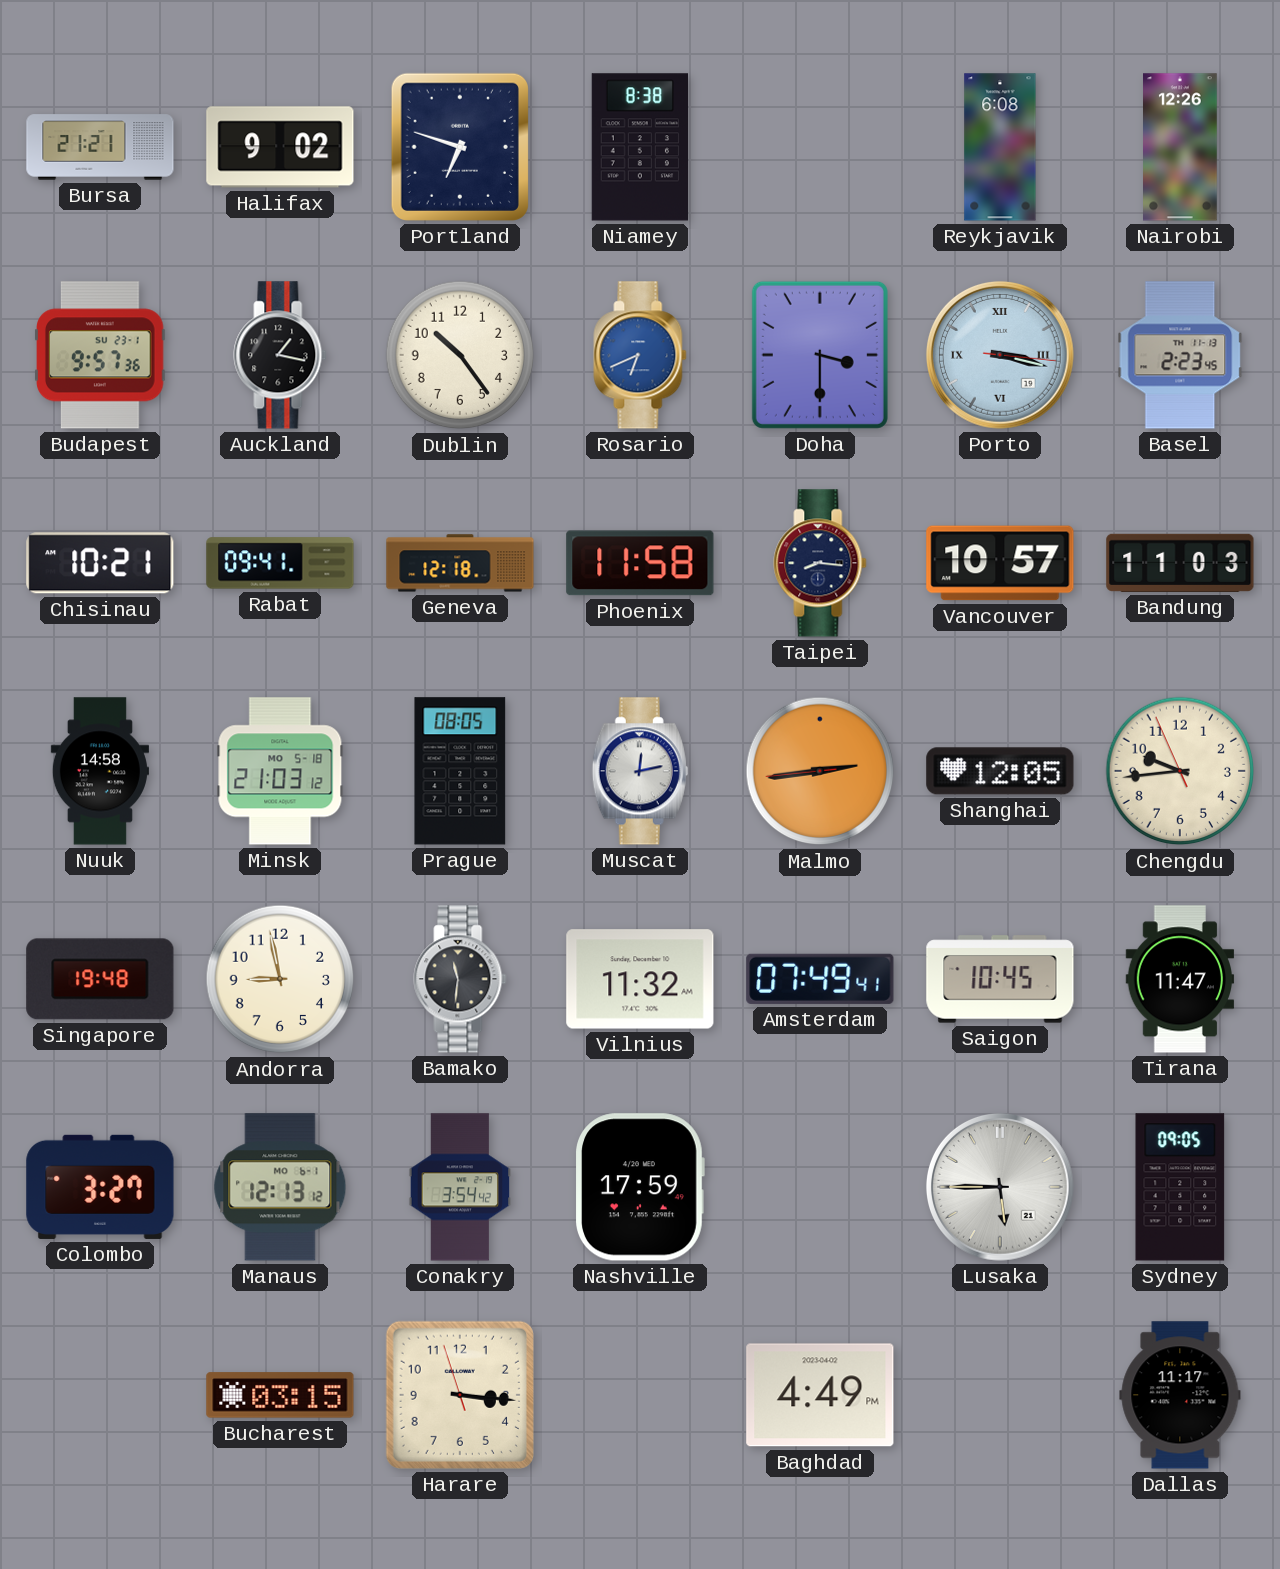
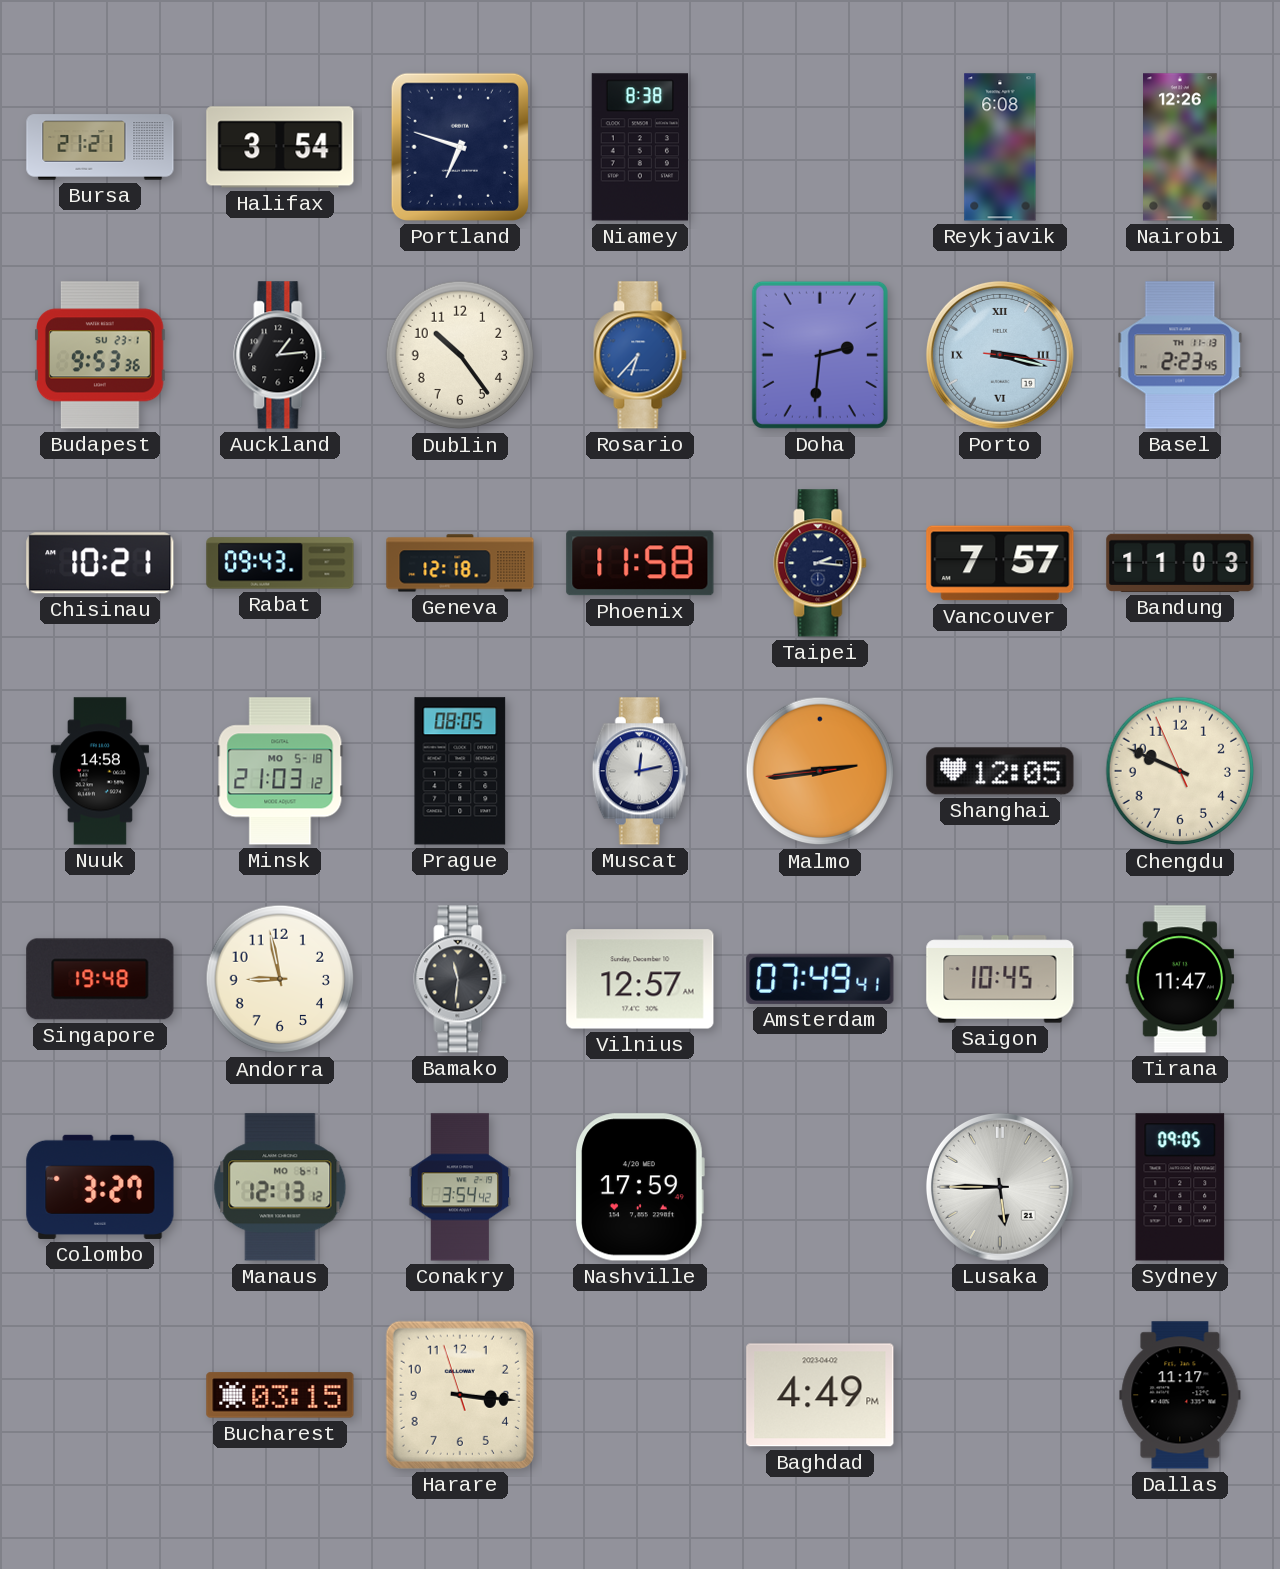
Halifax: 9:02 -> 3:54 (280, 147)
Budapest: 9:57 -> 9:53 (101, 355)
Auckland: 1:17 -> 1:14 (280, 355)
Rosario: 6:41 -> 6:37 (640, 355)
Doha: 3:30 -> 2:31 (820, 355)
Rabat: 09:41 -> 09:43 (280, 563)
Taipei: 8:16 -> 2:16 (820, 563)
Vancouver: 10:57 -> 7:57 (1000, 563)
Chengdu: 9:43 -> 9:48 (1180, 771)
Vilnius: 11:32 -> 12:57 (640, 979)
